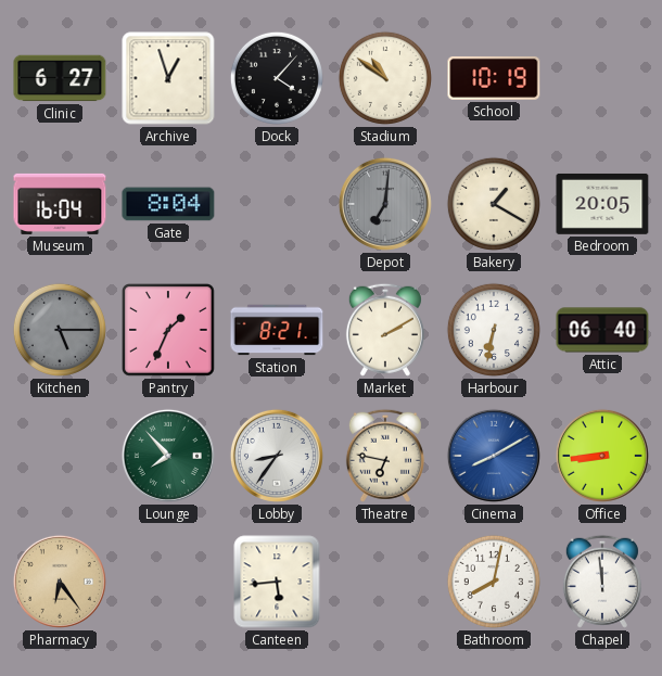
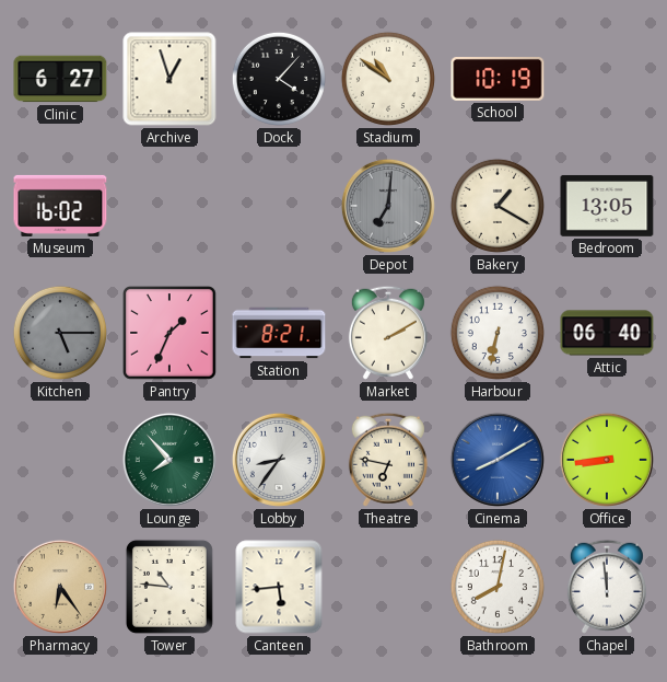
Museum: 16:04 -> 16:02 (60, 206)
Gate: 8:04 -> none (168, 204)
Bedroom: 20:05 -> 13:05 (607, 206)
Tower: none -> 10:46 (169, 587)
